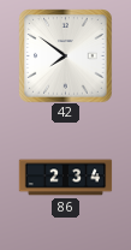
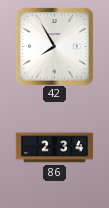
42: 7:51 -> 7:55 (54, 46)
